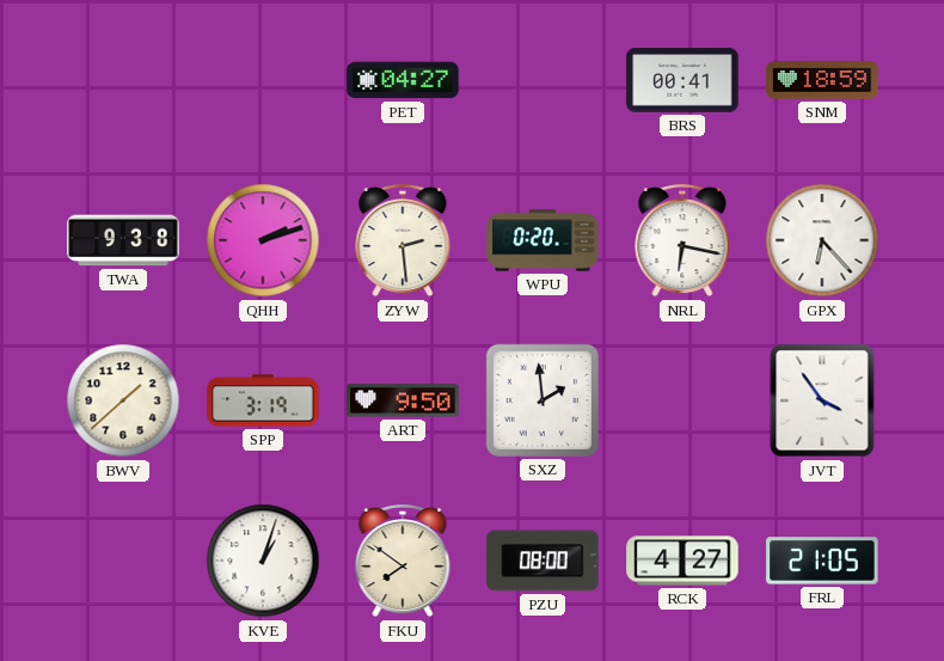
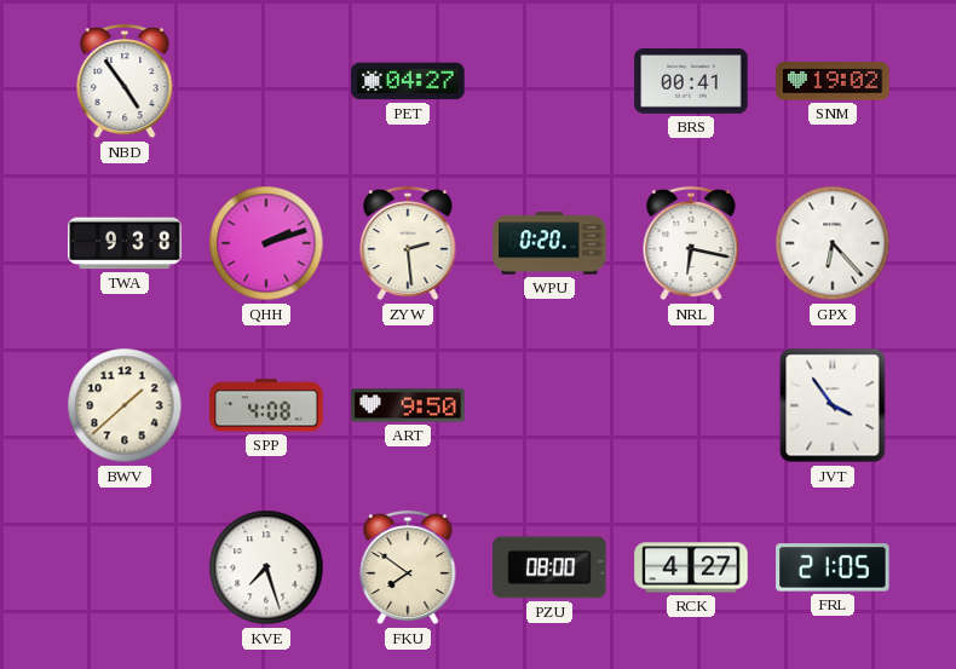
NBD: none -> 4:54 (125, 81)
SNM: 18:59 -> 19:02 (833, 81)
SPP: 3:19 -> 4:08 (266, 405)
SXZ: 1:59 -> none (543, 400)
KVE: 1:03 -> 7:27 (266, 567)
